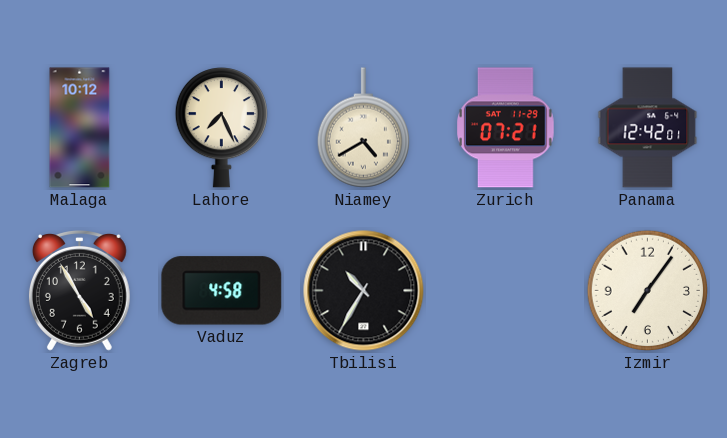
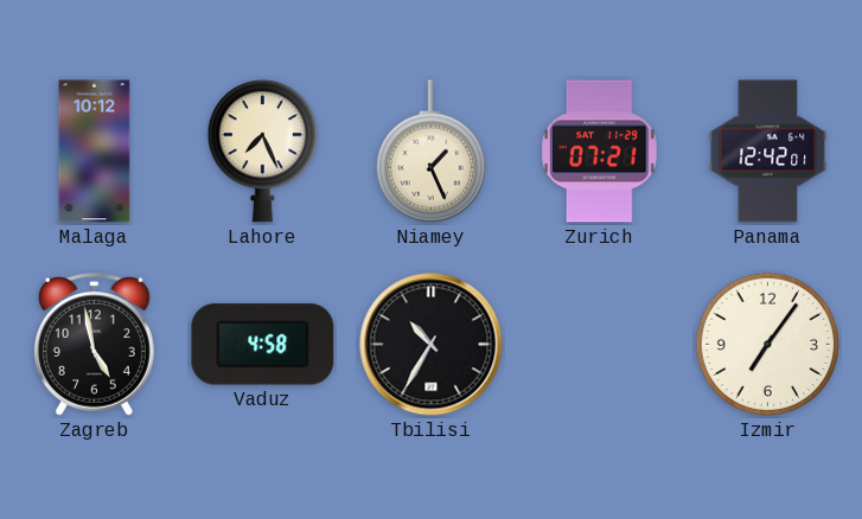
Niamey: 4:40 -> 1:26 (430, 152)
Zagreb: 4:55 -> 4:58 (94, 345)
